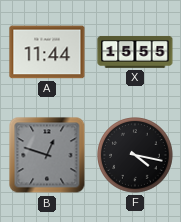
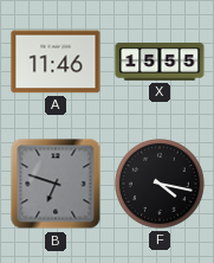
A: 11:44 -> 11:46 (56, 62)
B: 12:48 -> 6:48 (56, 184)
